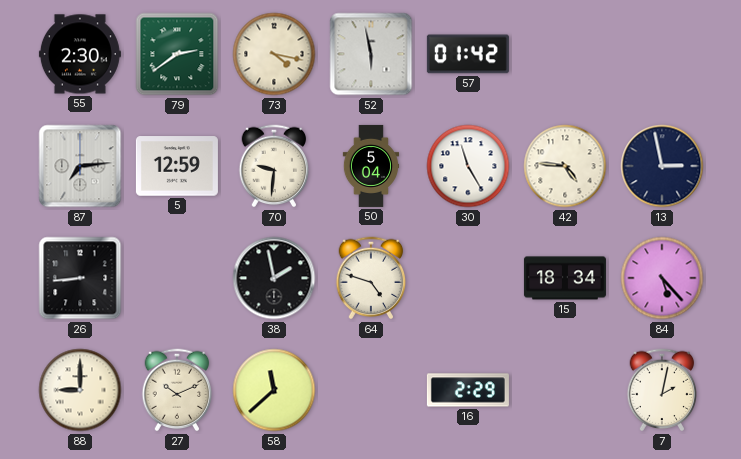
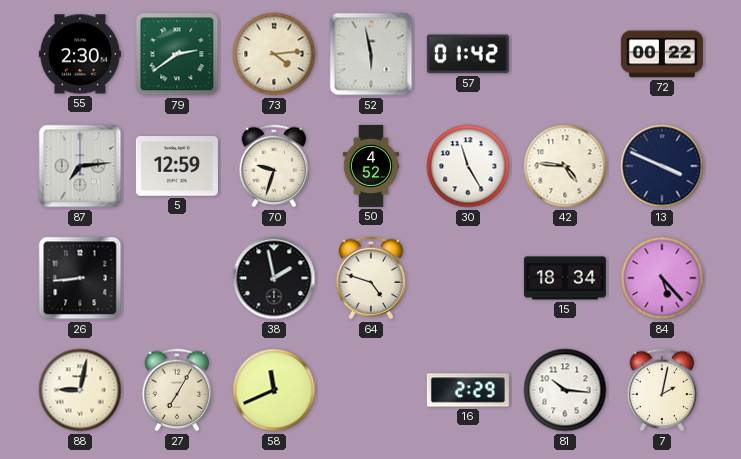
73: 4:17 -> 4:14 (274, 54)
72: none -> 00:22 (662, 54)
70: 9:31 -> 9:33 (274, 166)
50: 5:04 -> 4:52 (371, 166)
13: 2:58 -> 3:49 (662, 166)
88: 9:00 -> 9:02 (80, 390)
27: 10:11 -> 7:05 (177, 390)
58: 11:38 -> 11:41 (274, 390)
81: none -> 10:16 (565, 390)
